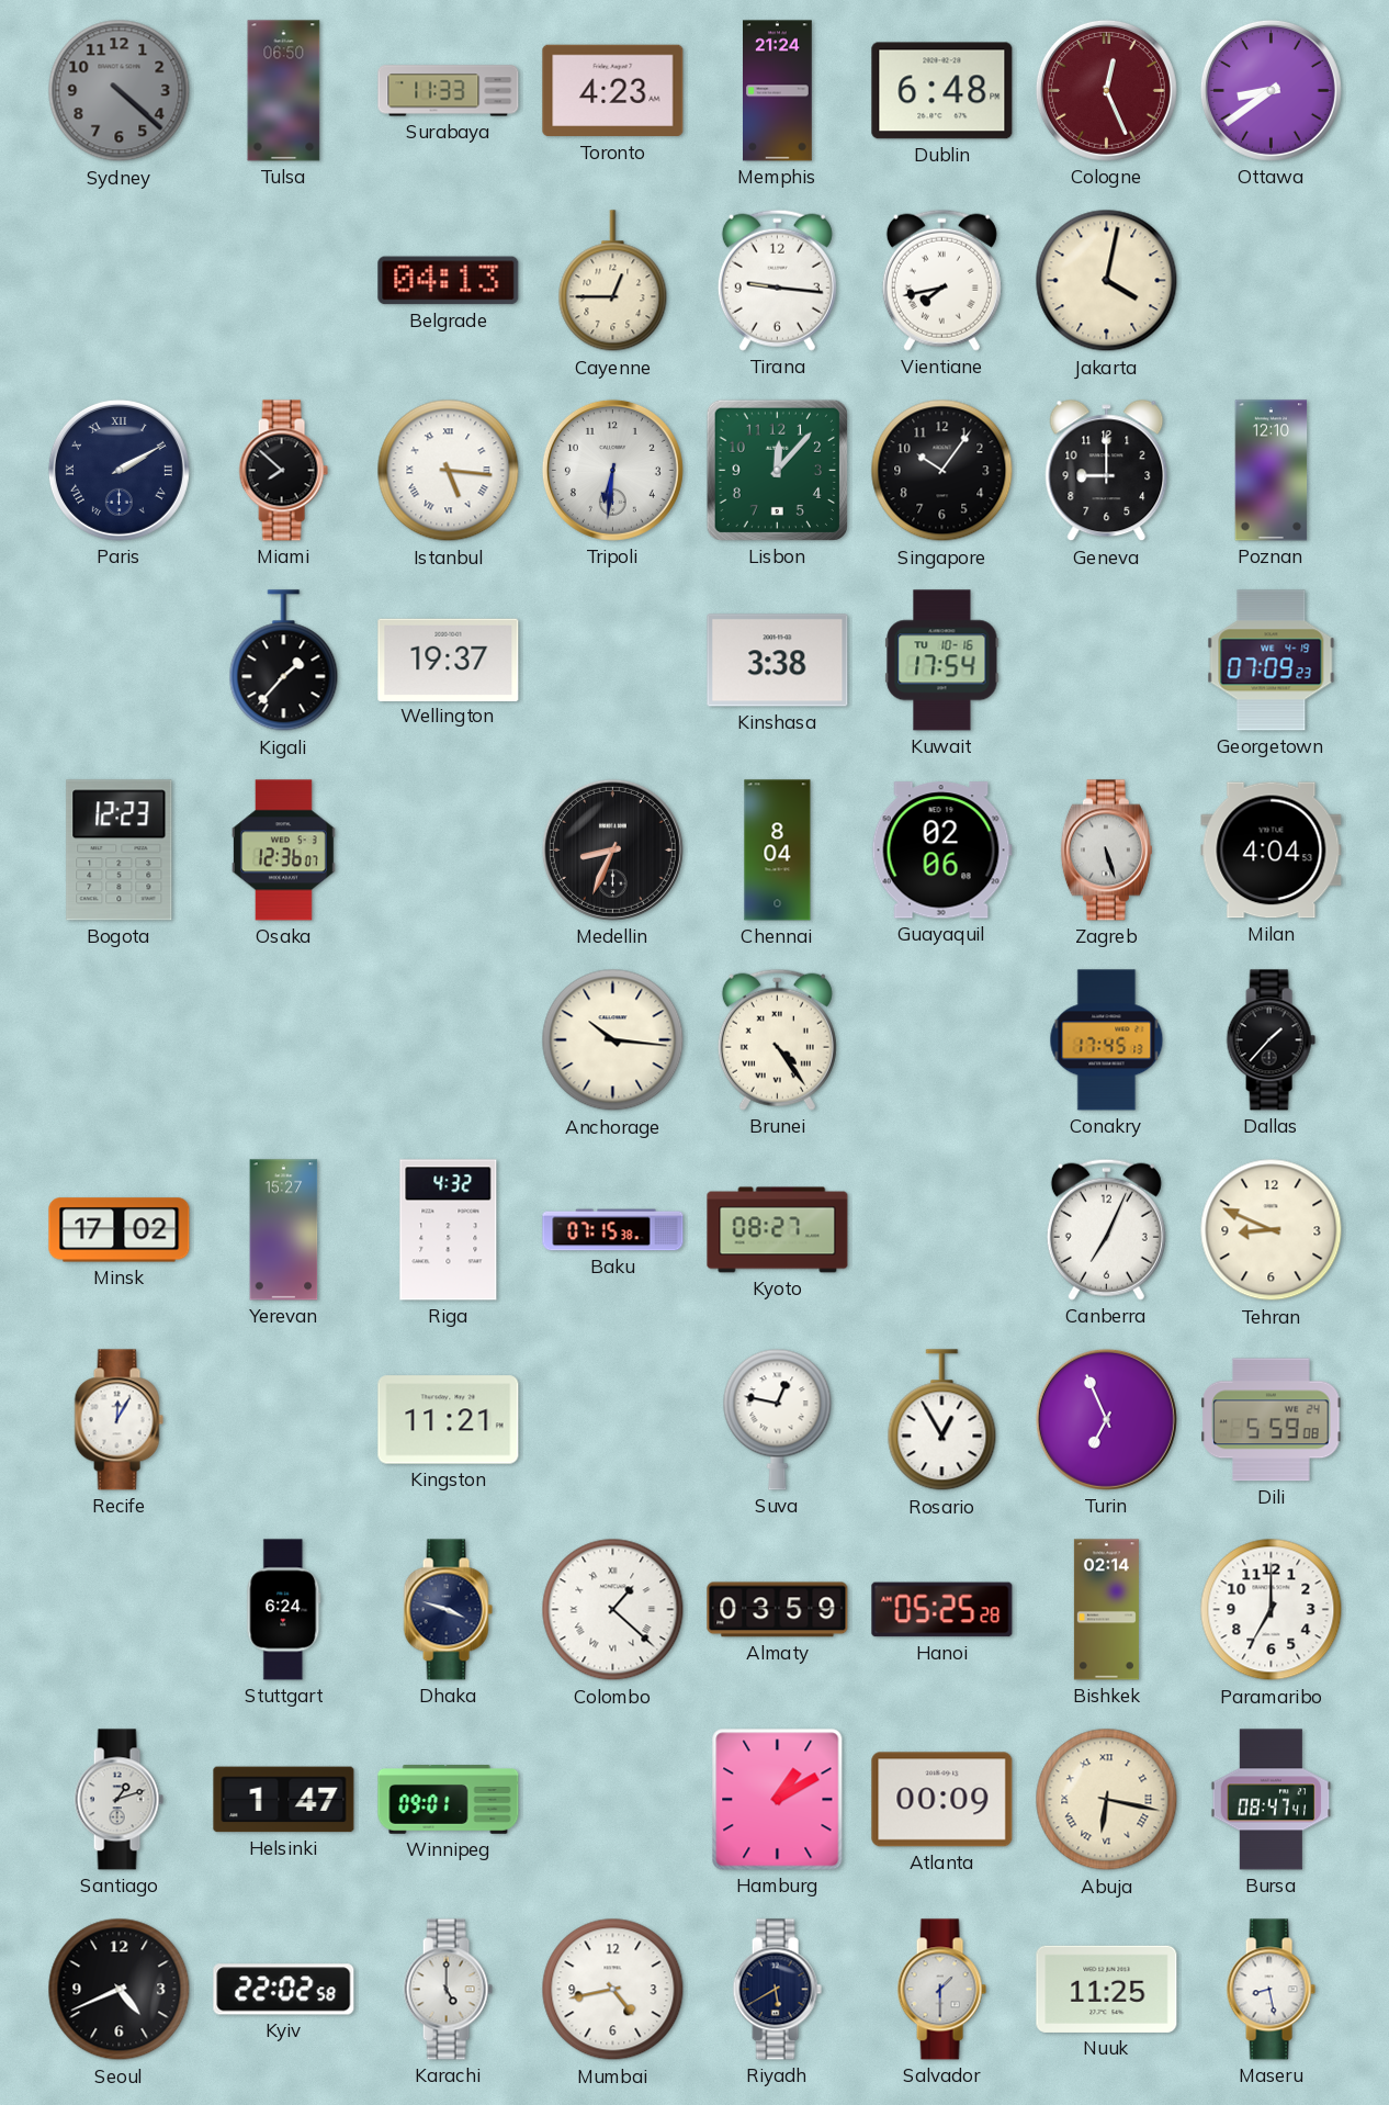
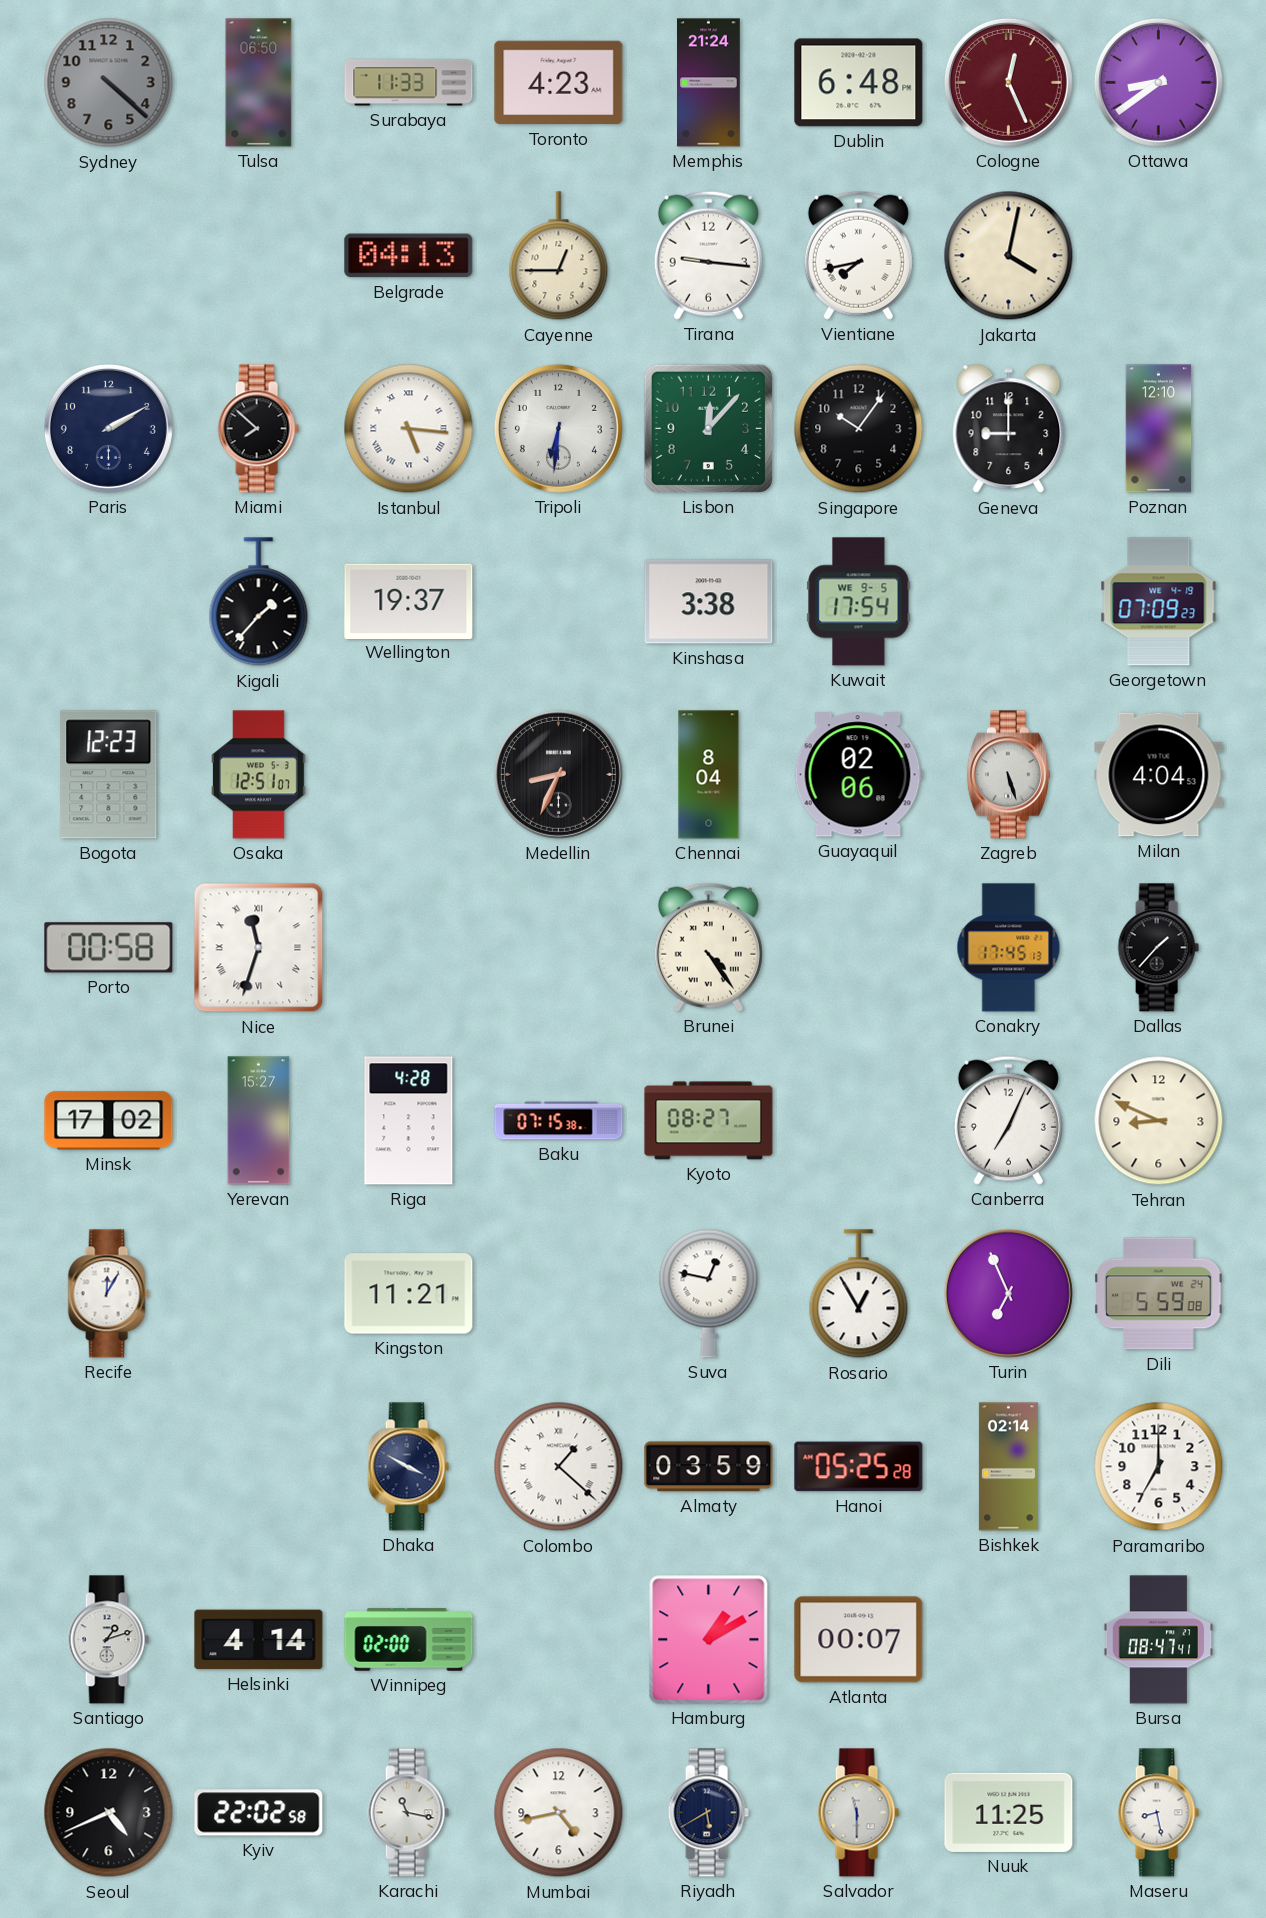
Paris numerals: Roman -> Arabic (108, 428)
Kuwait date: TU 10-16 -> WE 9-5 (859, 602)
Osaka: 12:36 -> 12:51 (258, 775)
Porto: none -> 00:58 (109, 948)
Nice: none -> 11:33 (259, 948)
Anchorage: 10:16 -> none (613, 1040)
Riga: 4:32 -> 4:28 (409, 1121)
Stuttgart: 6:24 -> none (284, 1610)
Dhaka: 3:48 -> 3:50 (408, 1467)
Helsinki: 1:47 -> 4:14 (259, 1640)
Winnipeg: 09:01 -> 02:00 (409, 1640)
Atlanta: 00:09 -> 00:07 (859, 1640)
Abuja: 6:17 -> none (1107, 1800)
Karachi: 5:00 -> 11:17 (408, 1813)
Salvador: 1:30 -> 11:30 (858, 1813)
